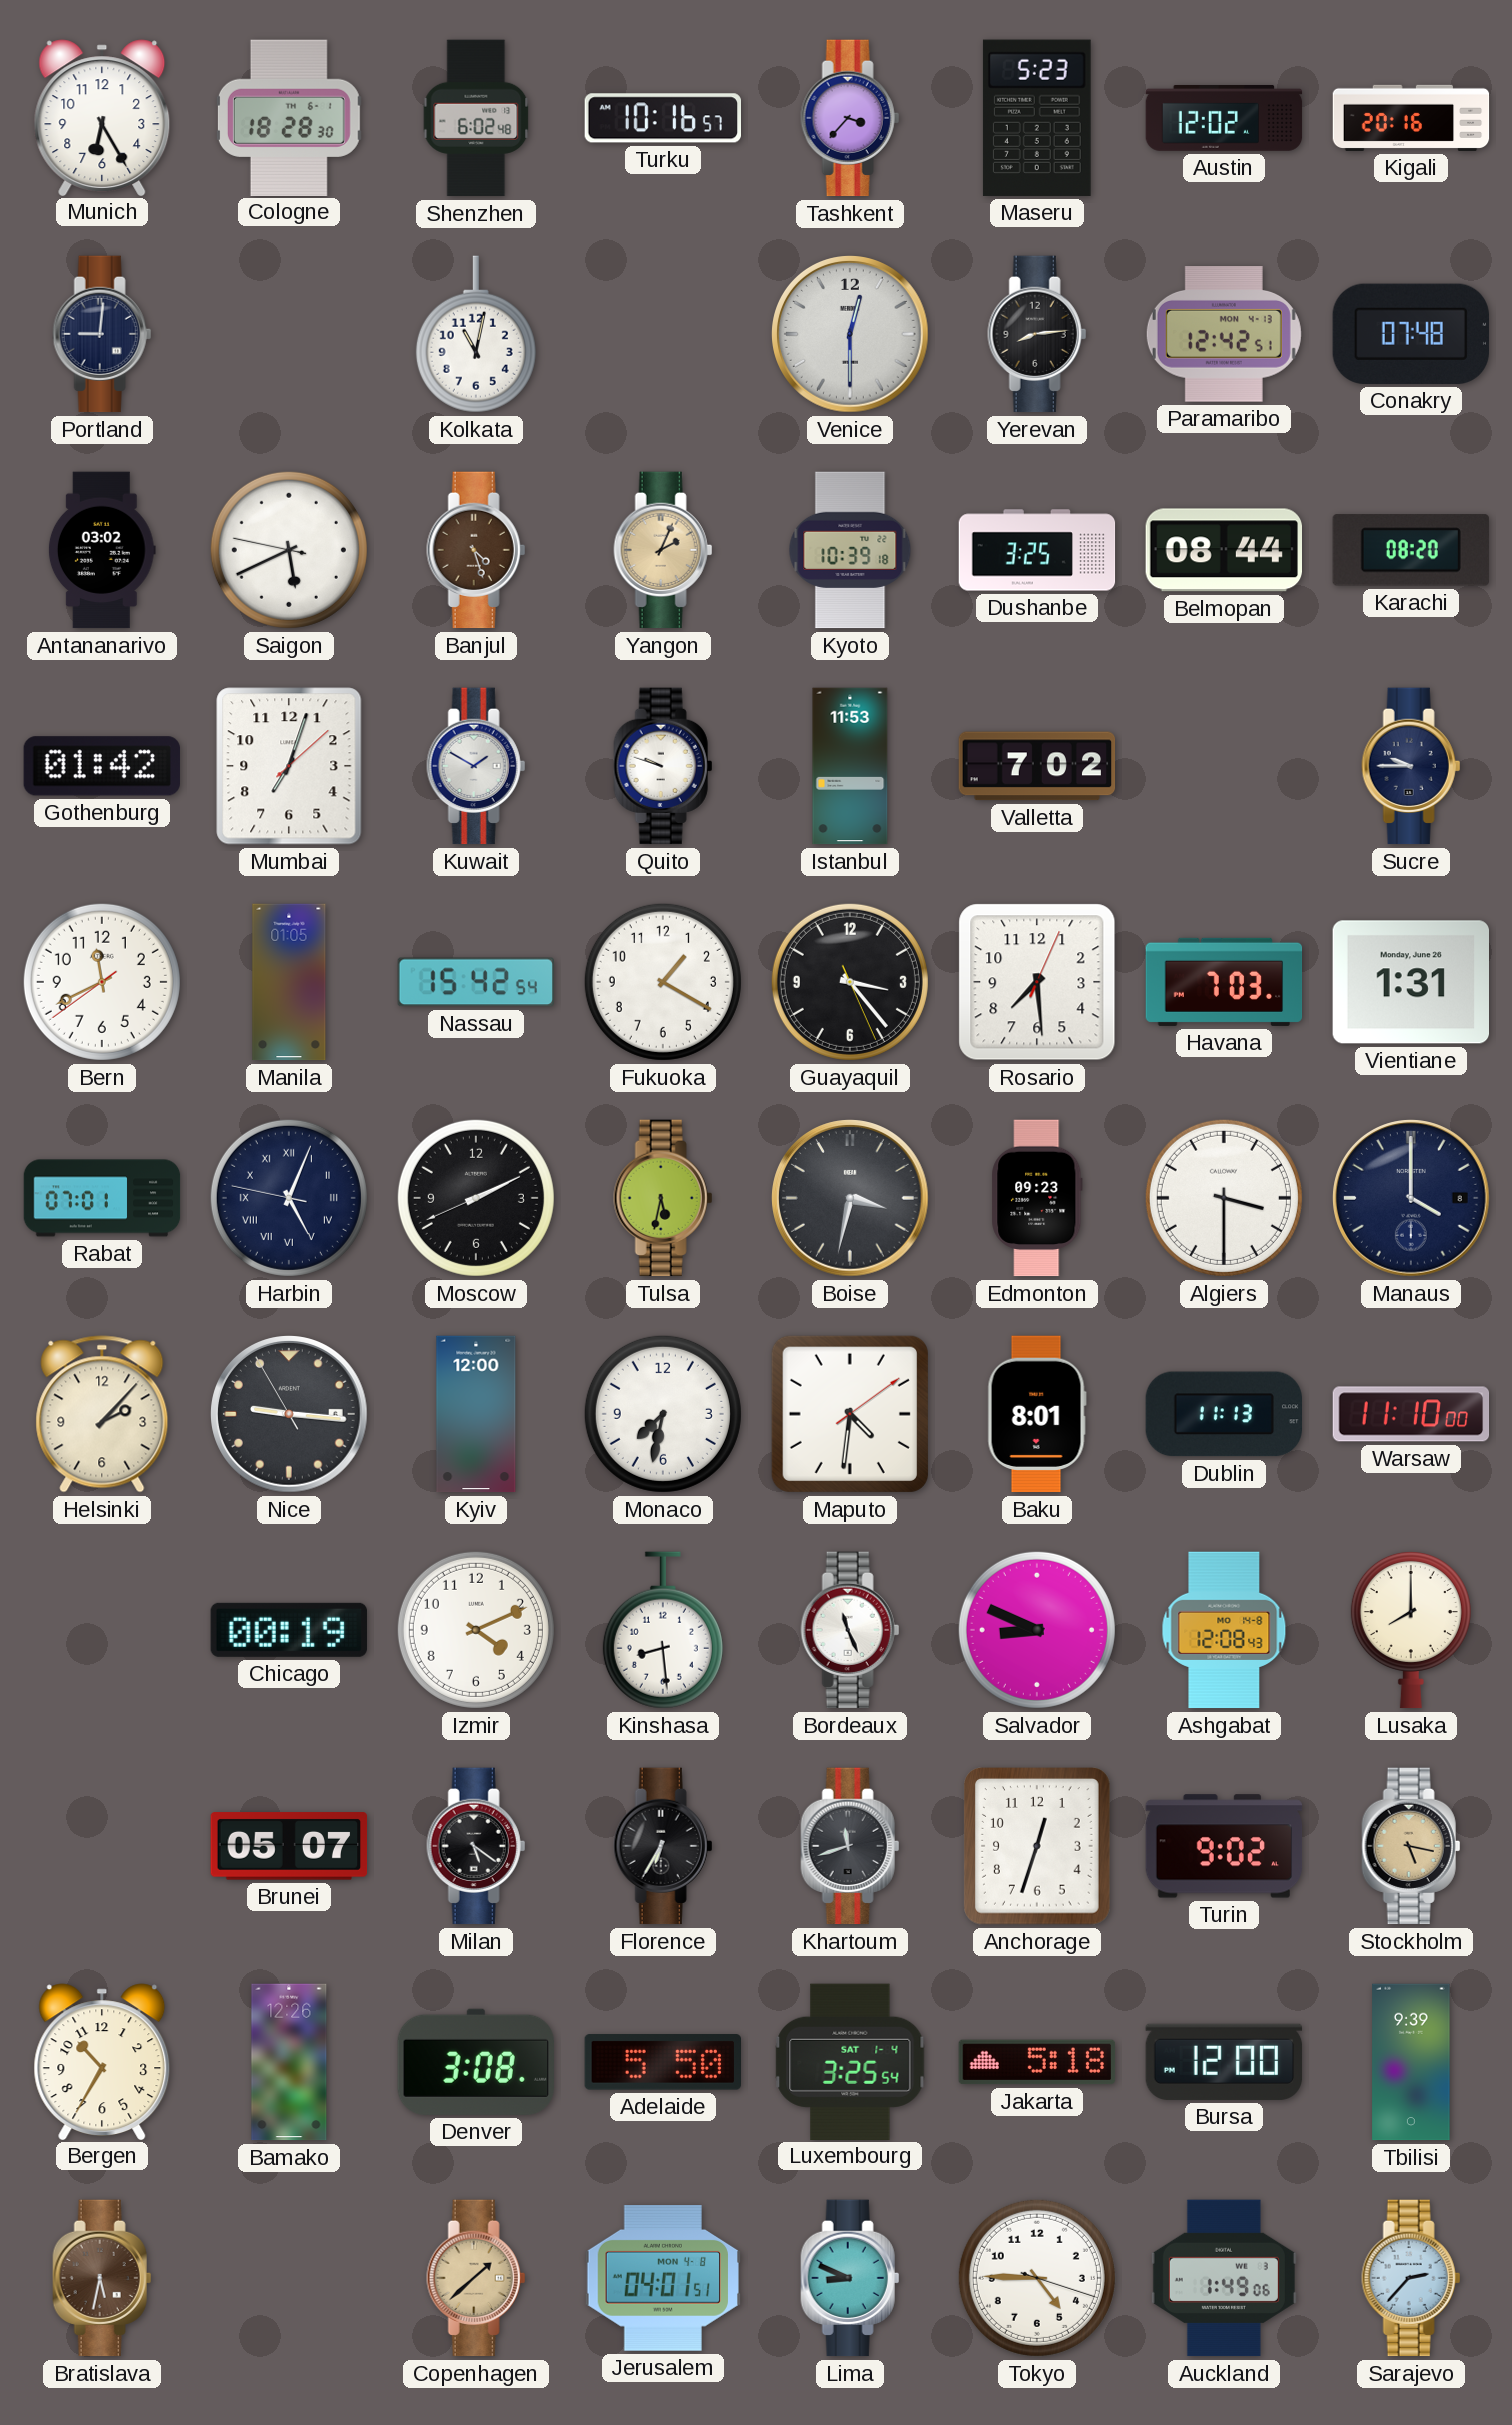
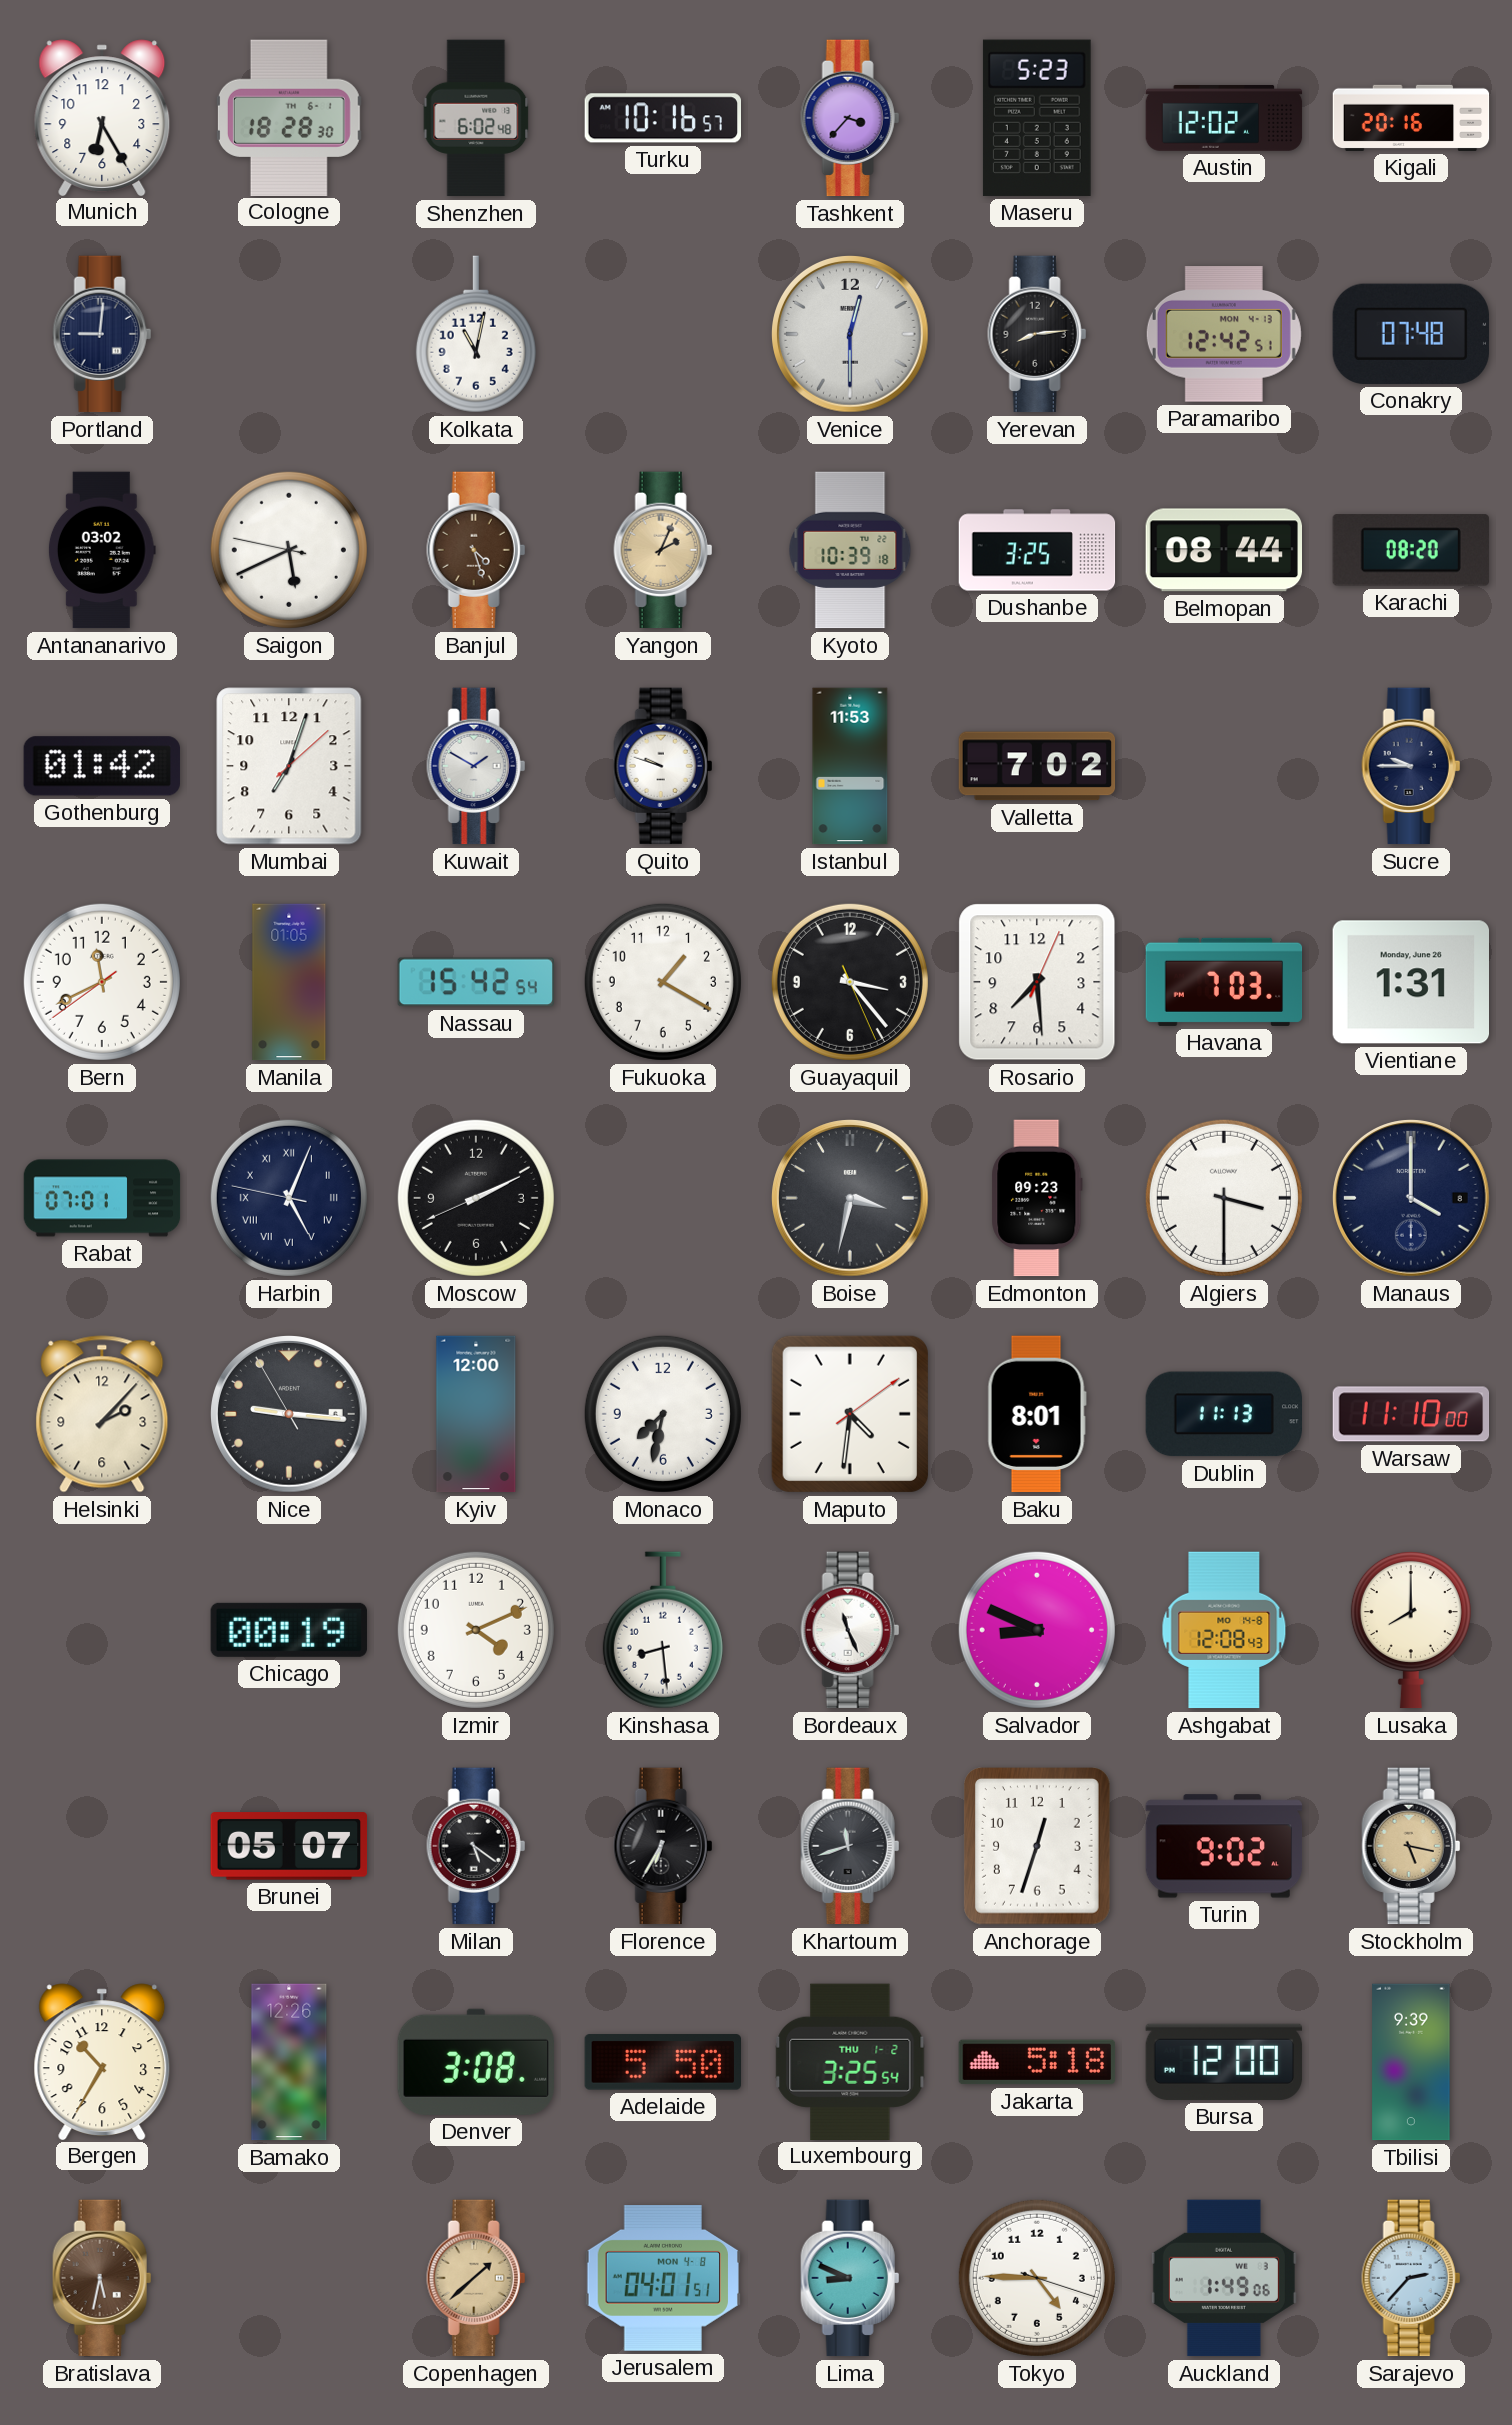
Tulsa: 5:32 -> none (663, 1198)
Luxembourg date: SAT 1-4 -> THU 1-2 (850, 2061)
